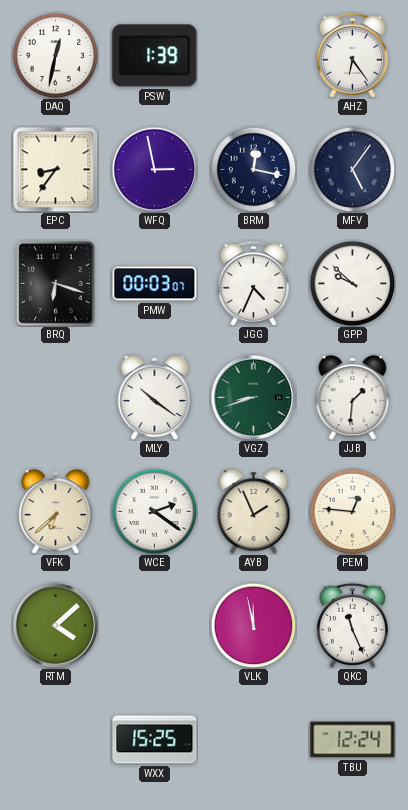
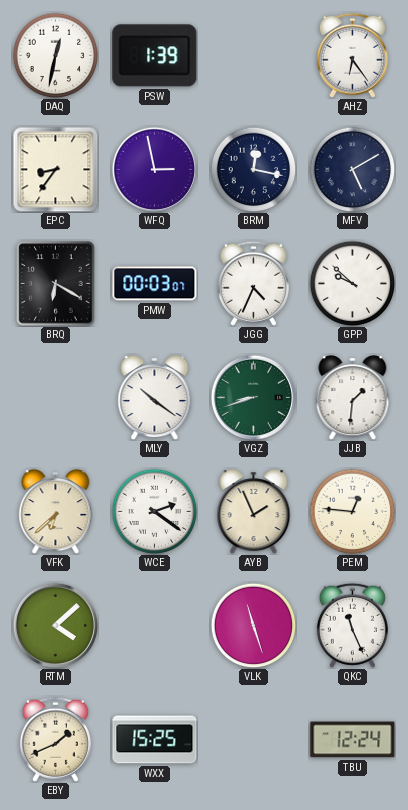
MFV: 5:06 -> 5:10 (352, 169)
BRQ: 6:18 -> 6:20 (56, 284)
VLK: 11:58 -> 11:27 (253, 625)
EBY: none -> 1:41 (55, 739)
